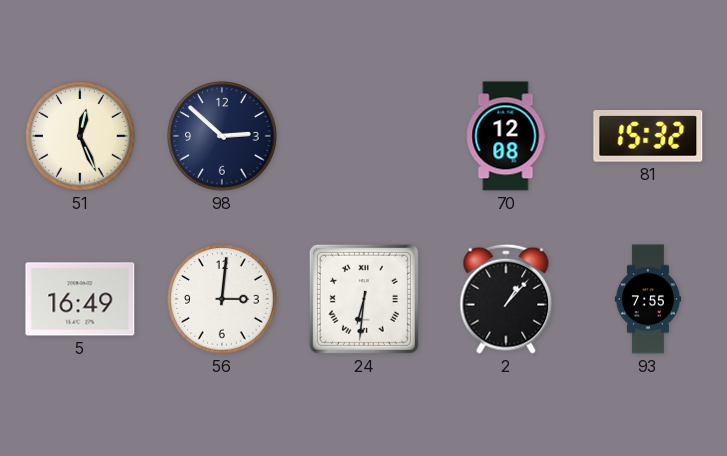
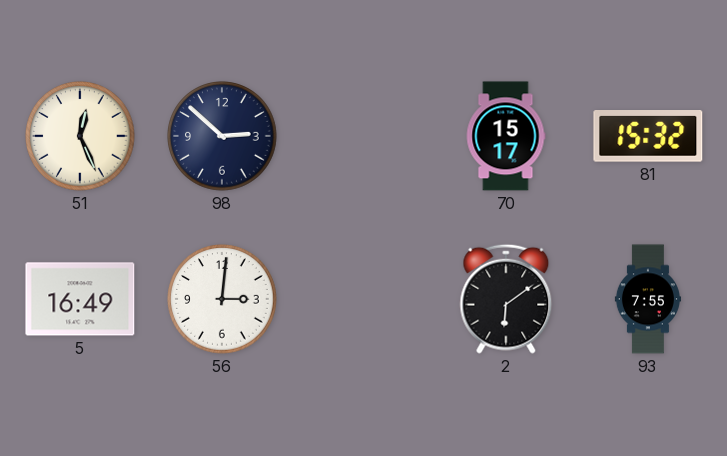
70: 12:08 -> 15:17 (506, 136)
24: 6:31 -> none (364, 299)
2: 1:07 -> 6:09 (506, 299)
